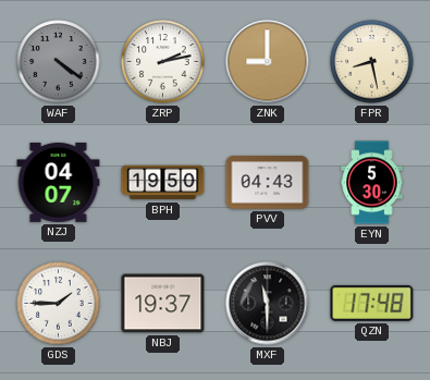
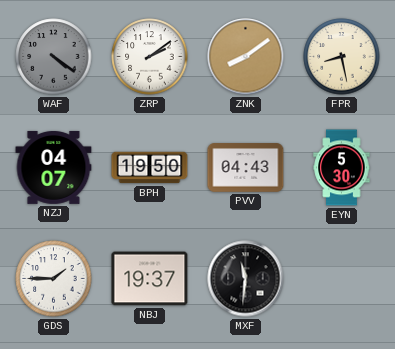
ZRP: 2:13 -> 2:09 (150, 57)
ZNK: 9:00 -> 8:09 (246, 57)
MXF: 11:30 -> 11:31 (246, 279)
QZN: 17:48 -> none (372, 303)
